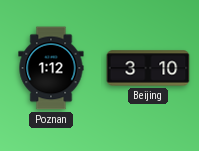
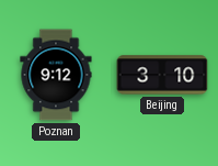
Poznan: 1:12 -> 9:12 (56, 75)
